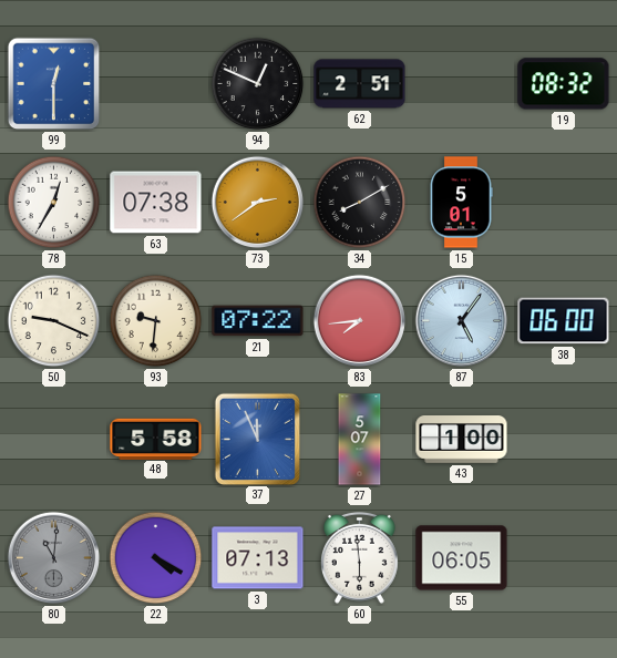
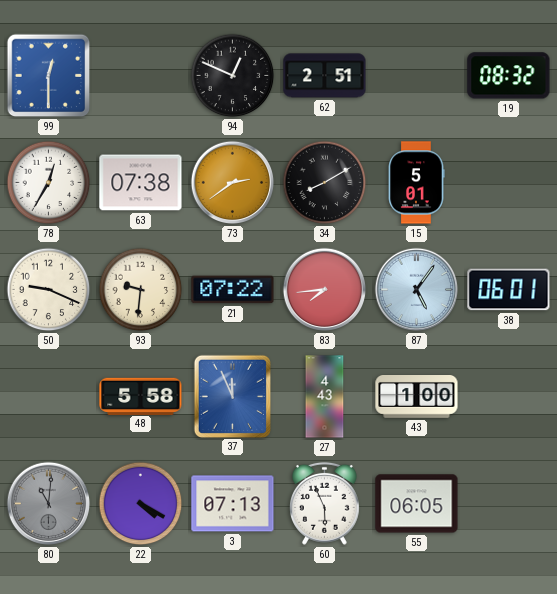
38: 06:00 -> 06:01 (509, 290)
27: 5:07 -> 4:43 (325, 397)
60: 5:59 -> 5:56 (324, 503)
